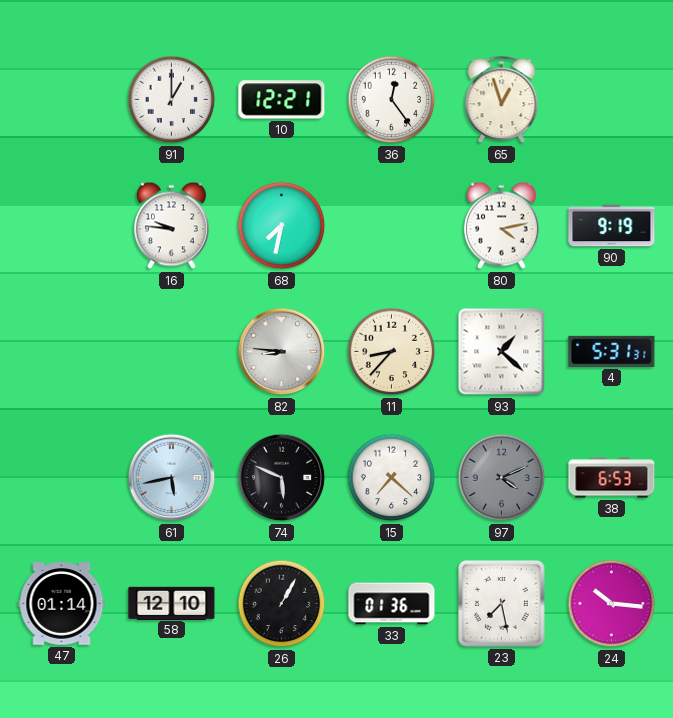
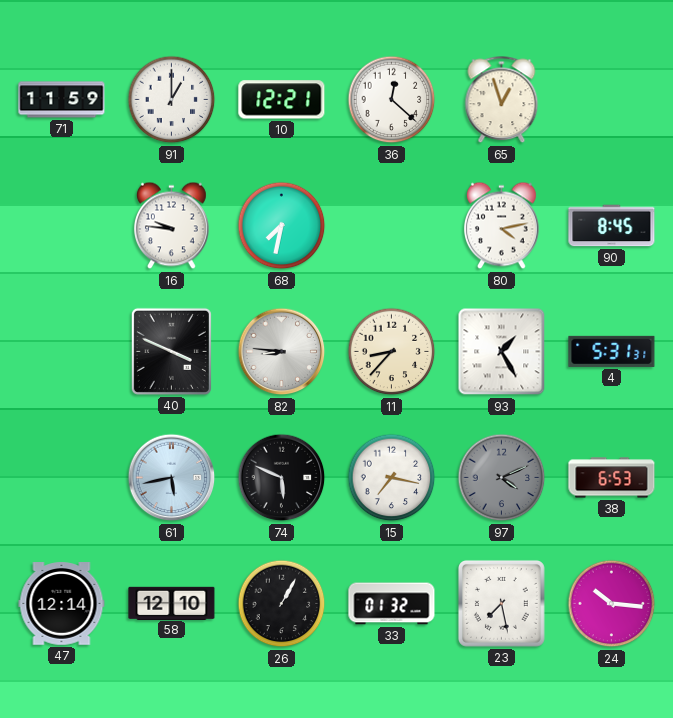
71: none -> 11:59 (62, 100)
36: 12:24 -> 12:22 (392, 100)
90: 9:19 -> 8:45 (612, 226)
40: none -> 3:49 (171, 351)
93: 1:22 -> 1:25 (502, 352)
15: 7:22 -> 7:17 (392, 478)
47: 01:14 -> 12:14 (62, 604)
33: 01:36 -> 01:32 (392, 604)
